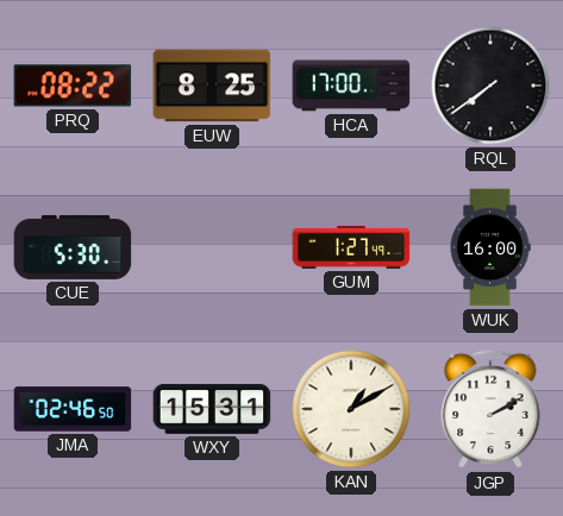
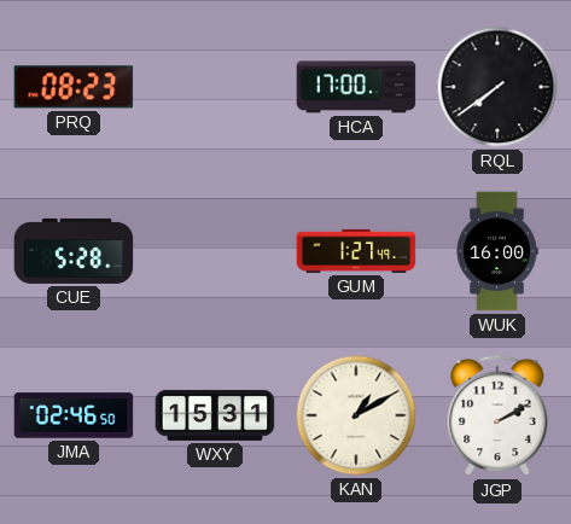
PRQ: 08:22 -> 08:23 (74, 87)
EUW: 8:25 -> none (212, 86)
CUE: 5:30 -> 5:28 (74, 251)
